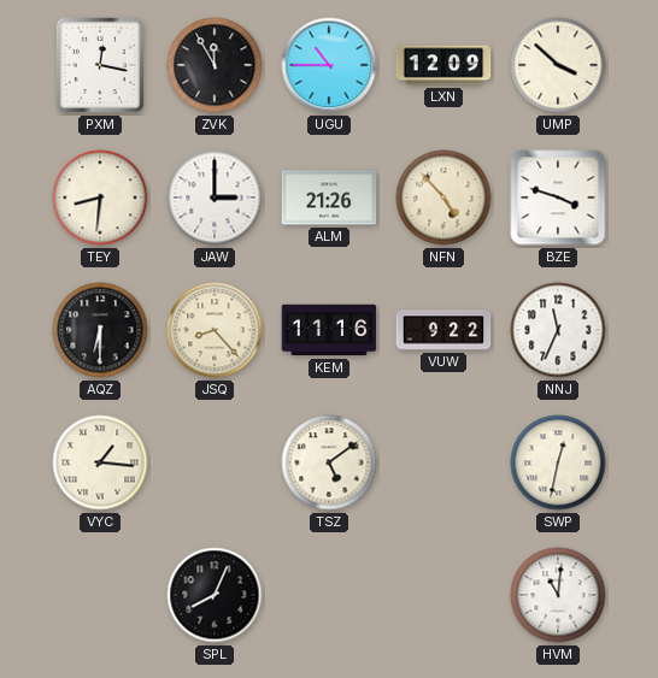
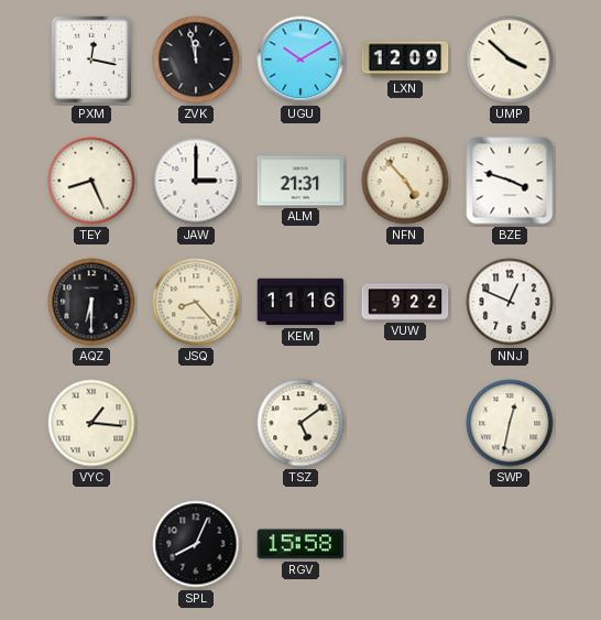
ZVK: 11:55 -> 11:58 (196, 59)
UGU: 10:45 -> 10:10 (300, 59)
TEY: 8:31 -> 8:26 (91, 181)
ALM: 21:26 -> 21:31 (300, 181)
NNJ: 11:34 -> 12:49 (510, 302)
RGV: none -> 15:58 (300, 544)
HVM: 11:01 -> none (558, 595)
